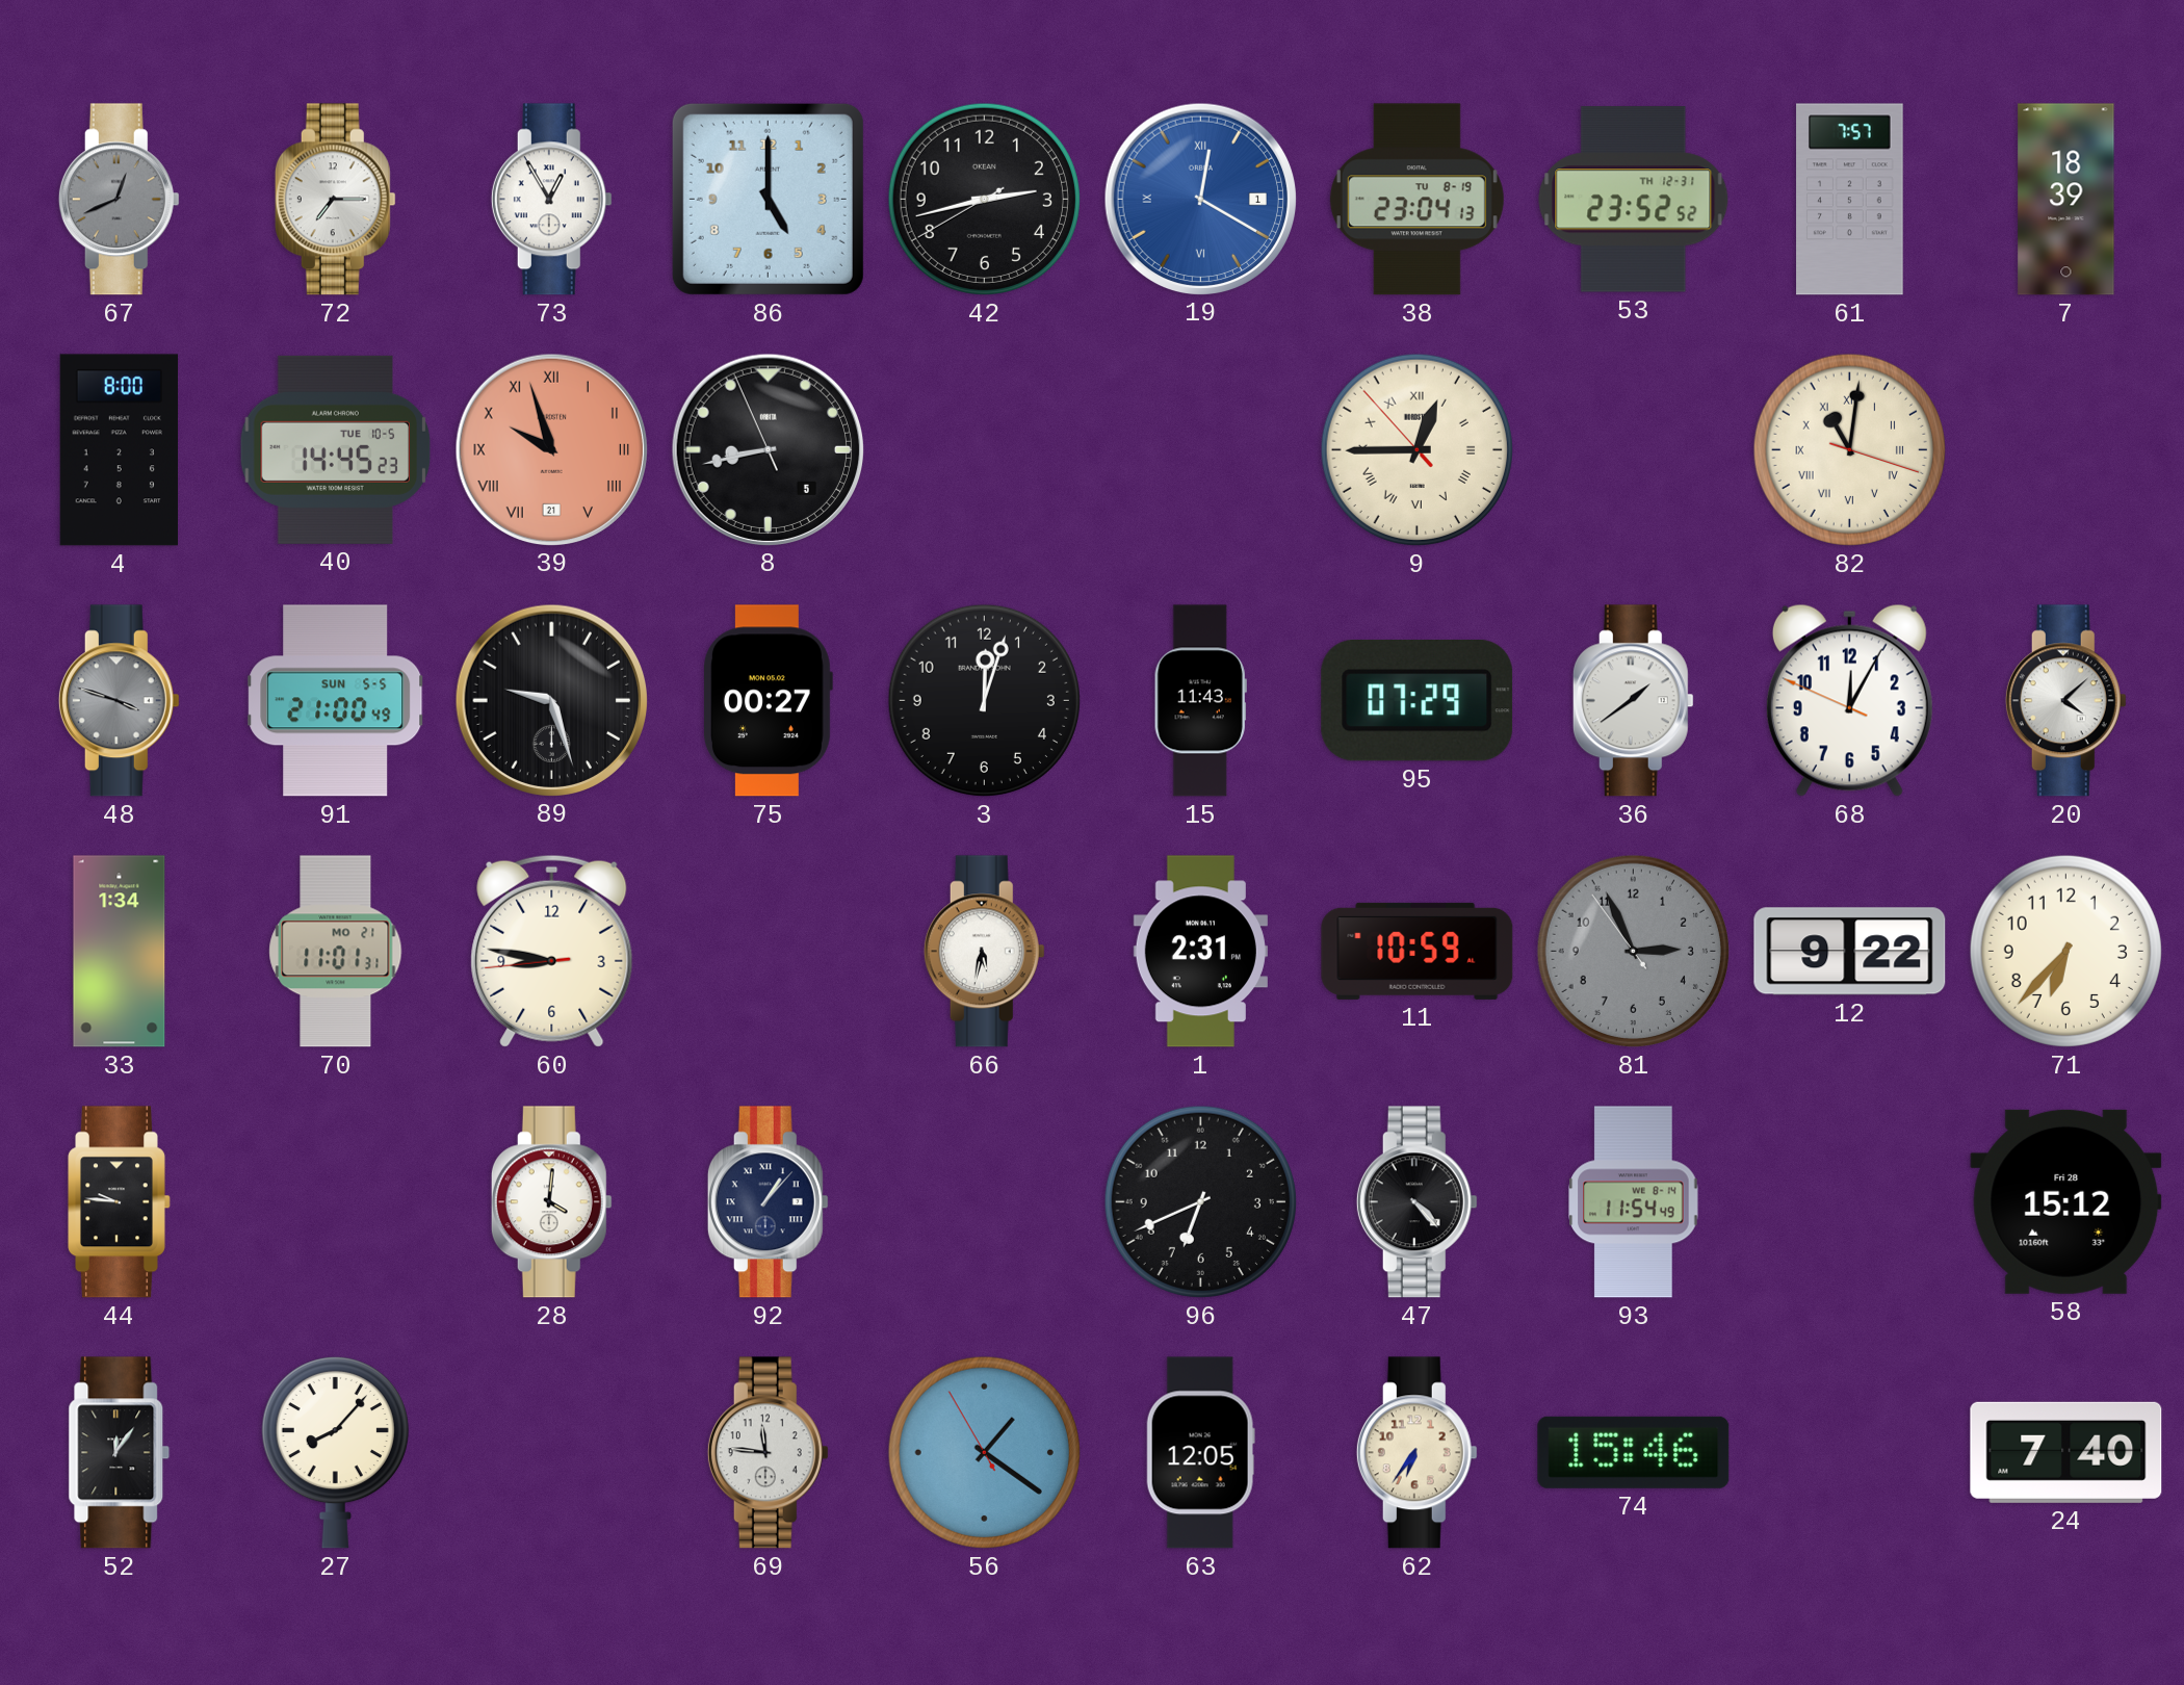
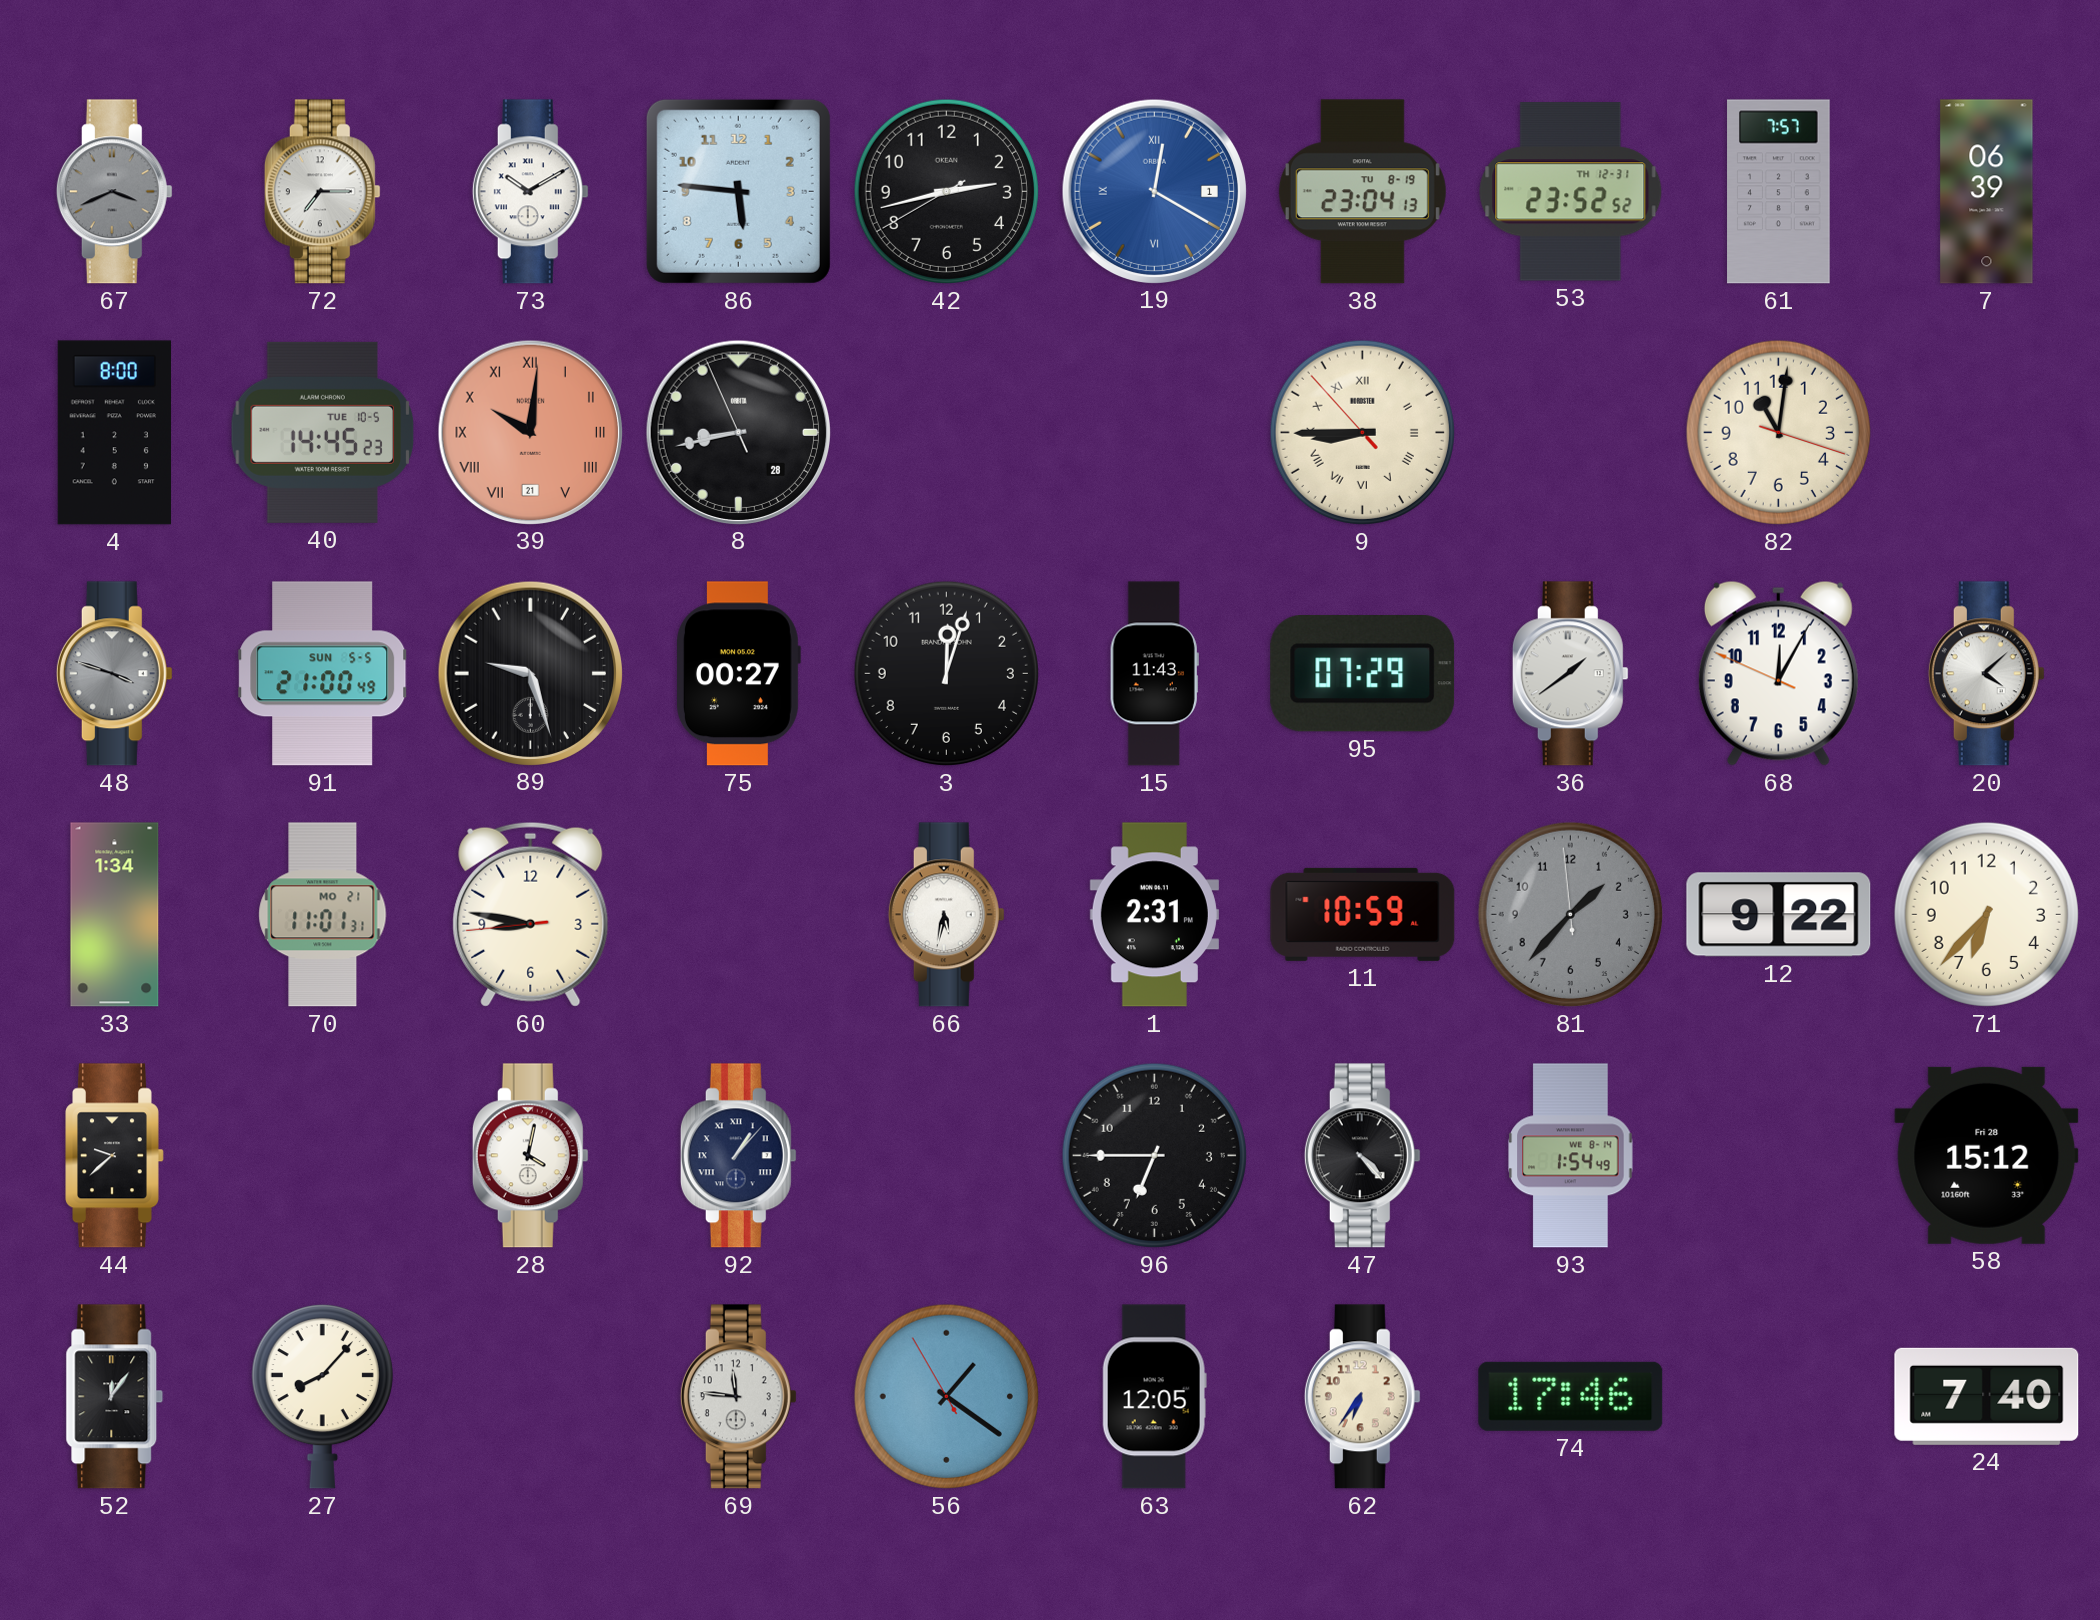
67: 12:41 -> 3:41 (114, 192)
73: 12:55 -> 10:10 (530, 192)
86: 5:00 -> 5:46 (738, 191)
7: 18:39 -> 06:39 (1987, 192)
39: 9:57 -> 10:01 (530, 432)
8 date: 5 -> 28 (738, 432)
9: 12:44 -> 8:44 (1362, 432)
82 numerals: Roman -> Arabic (1778, 432)
81: 2:55 -> 1:36 (1570, 914)
44: 9:46 -> 9:38 (115, 1156)
28: 4:01 -> 4:02 (530, 1156)
96: 6:41 -> 6:45 (1154, 1155)
93: 11:54 -> 1:54 (1571, 1156)
74: 15:46 -> 17:46 (1571, 1396)
